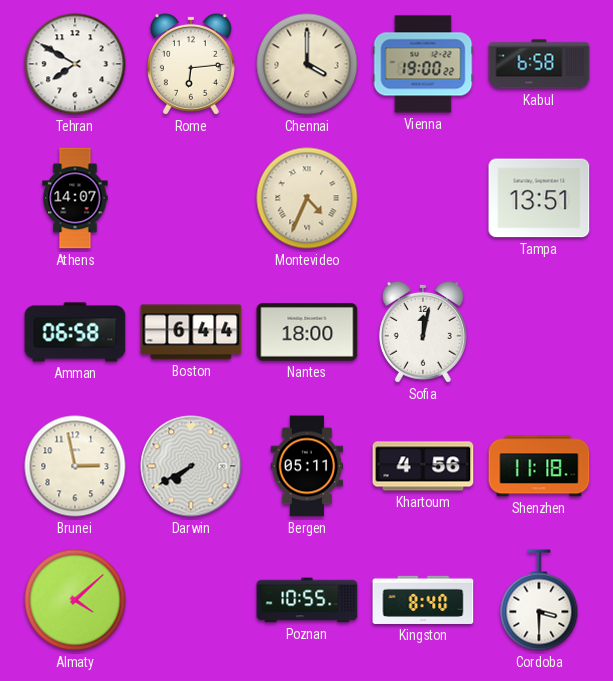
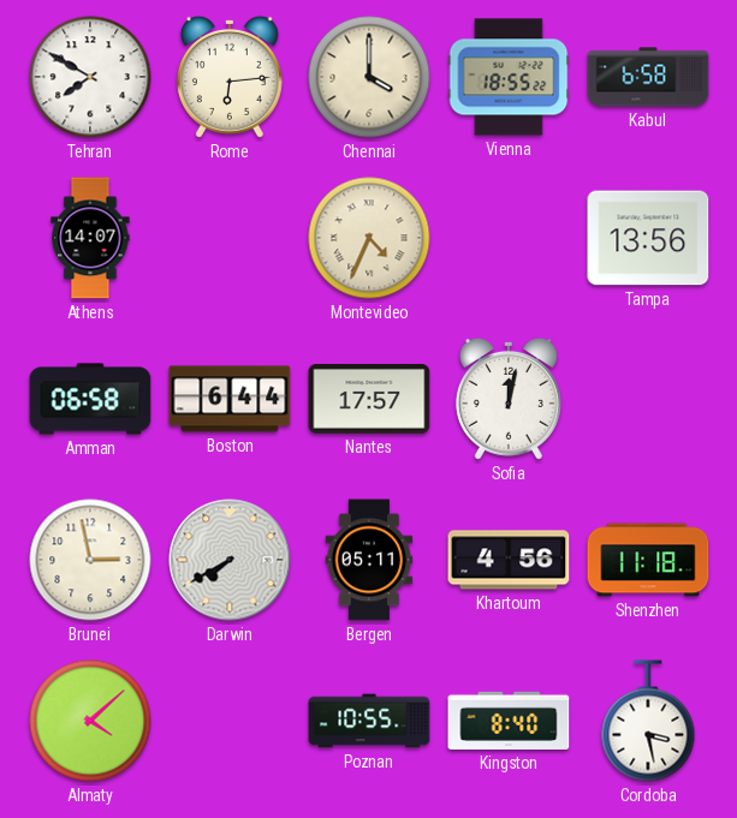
Vienna: 19:00 -> 18:55 (509, 77)
Tampa: 13:51 -> 13:56 (648, 238)
Nantes: 18:00 -> 17:57 (369, 400)
Cordoba: 3:30 -> 3:28 (648, 721)
